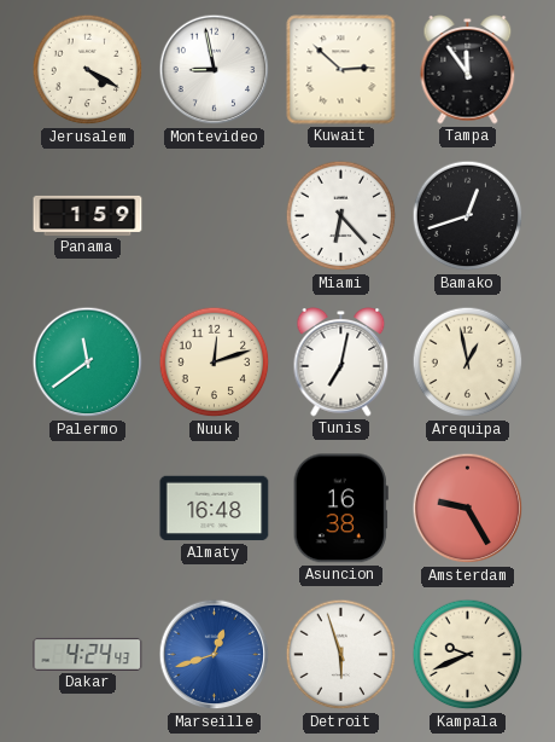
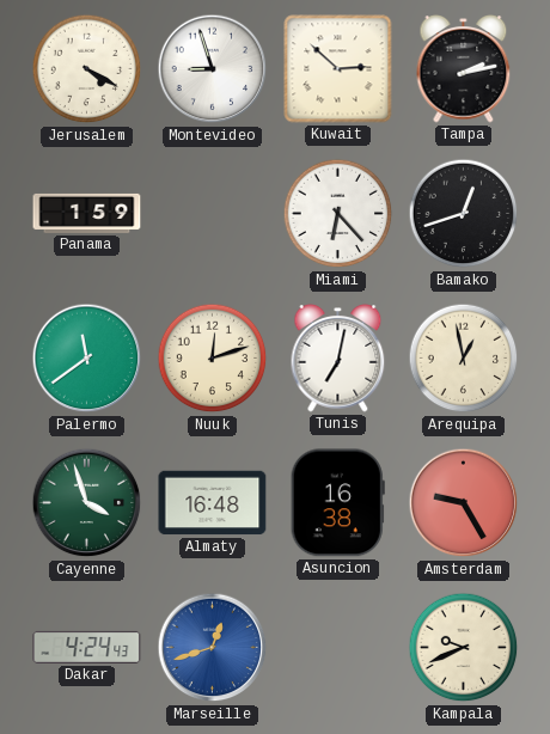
Montevideo: 8:58 -> 8:57 (213, 69)
Tampa: 11:54 -> 2:13 (464, 69)
Cayenne: none -> 3:57 (87, 503)
Detroit: 5:57 -> none (341, 655)
